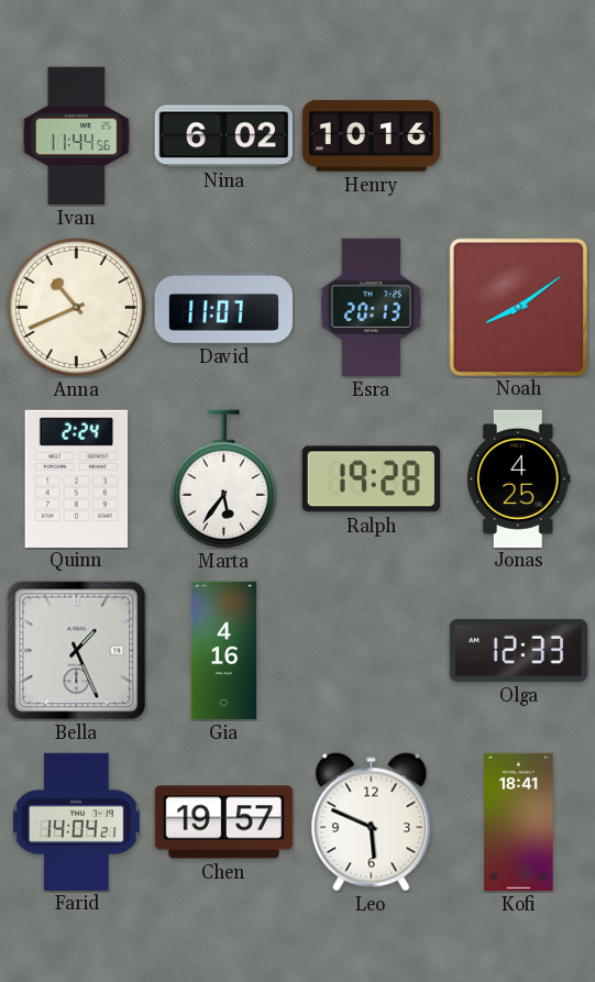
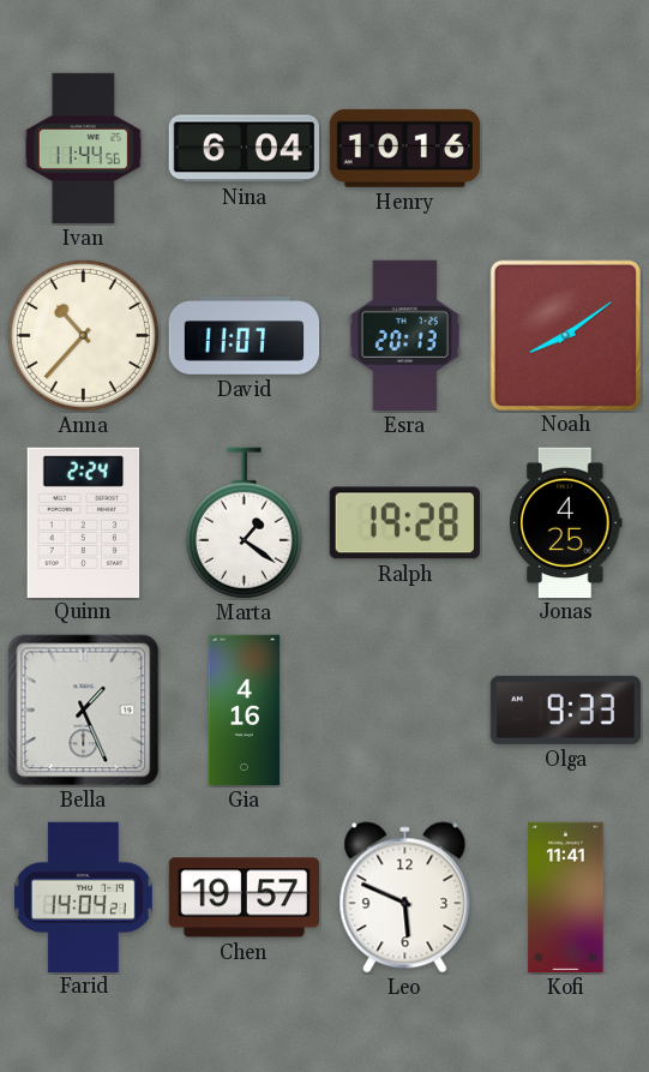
Nina: 6:02 -> 6:04 (244, 149)
Anna: 10:41 -> 10:37 (83, 335)
Marta: 5:36 -> 1:21 (244, 523)
Olga: 12:33 -> 9:33 (565, 709)
Kofi: 18:41 -> 11:41 (566, 898)
